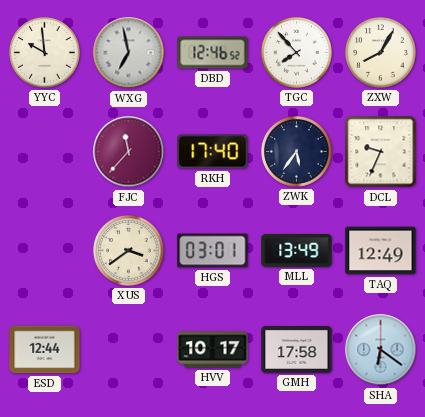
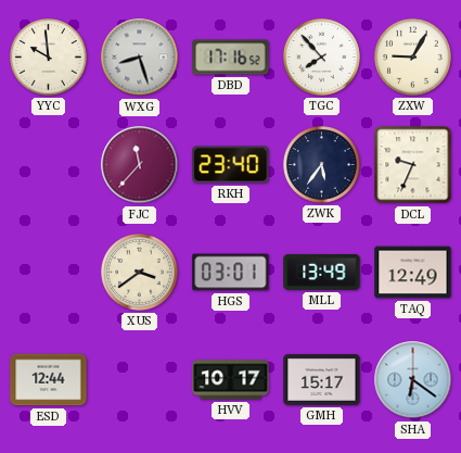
WXG: 6:58 -> 8:27 (140, 58)
DBD: 12:46 -> 17:16 (231, 58)
ZXW: 8:05 -> 9:05 (413, 58)
RKH: 17:40 -> 23:40 (231, 165)
GMH: 17:58 -> 15:17 (322, 379)
